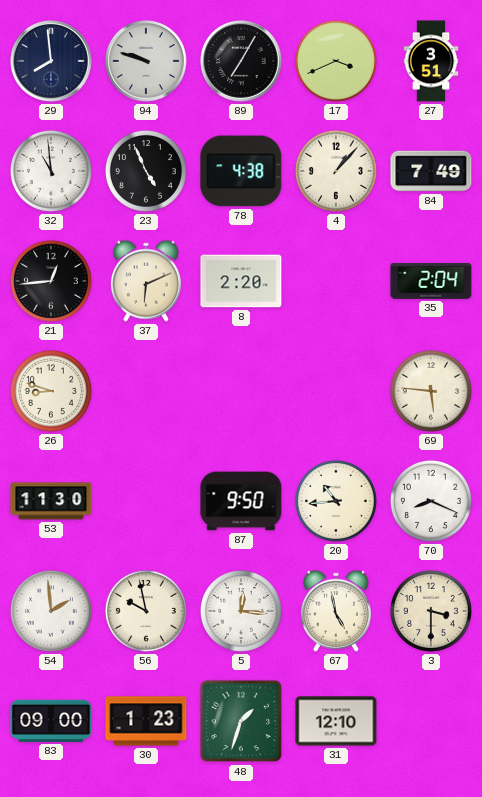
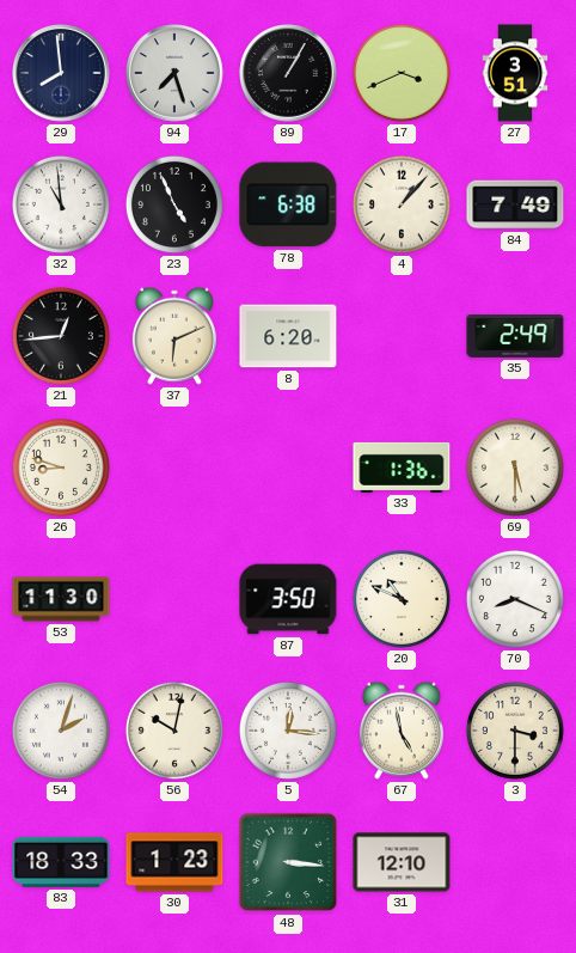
94: 9:48 -> 7:27 (176, 74)
89: 7:05 -> 1:05 (289, 74)
78: 4:38 -> 6:38 (288, 204)
8: 2:20 -> 6:20 (288, 336)
35: 2:04 -> 2:49 (515, 336)
33: none -> 1:36 (402, 468)
69: 5:46 -> 5:30 (515, 468)
87: 9:50 -> 3:50 (288, 599)
20: 10:44 -> 10:49 (402, 599)
54: 1:59 -> 2:03 (61, 731)
56: 9:58 -> 10:02 (174, 731)
83: 09:00 -> 18:33 (61, 862)
48: 1:33 -> 3:16 (288, 862)
